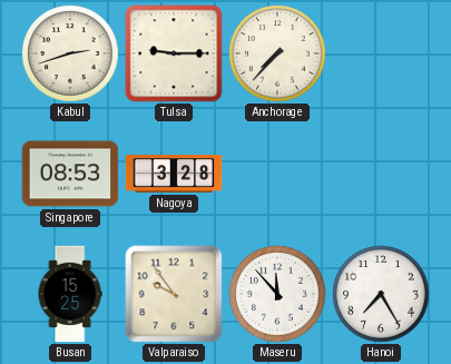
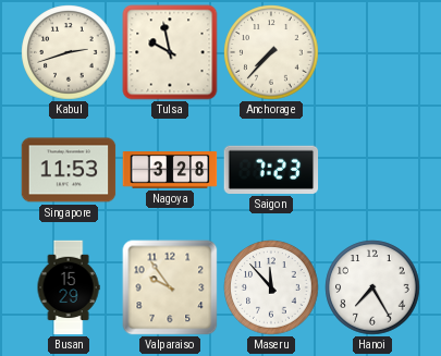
Tulsa: 9:15 -> 9:58 (170, 52)
Singapore: 08:53 -> 11:53 (69, 170)
Saigon: none -> 7:23 (271, 170)
Busan: 15:25 -> 15:29 (69, 287)
